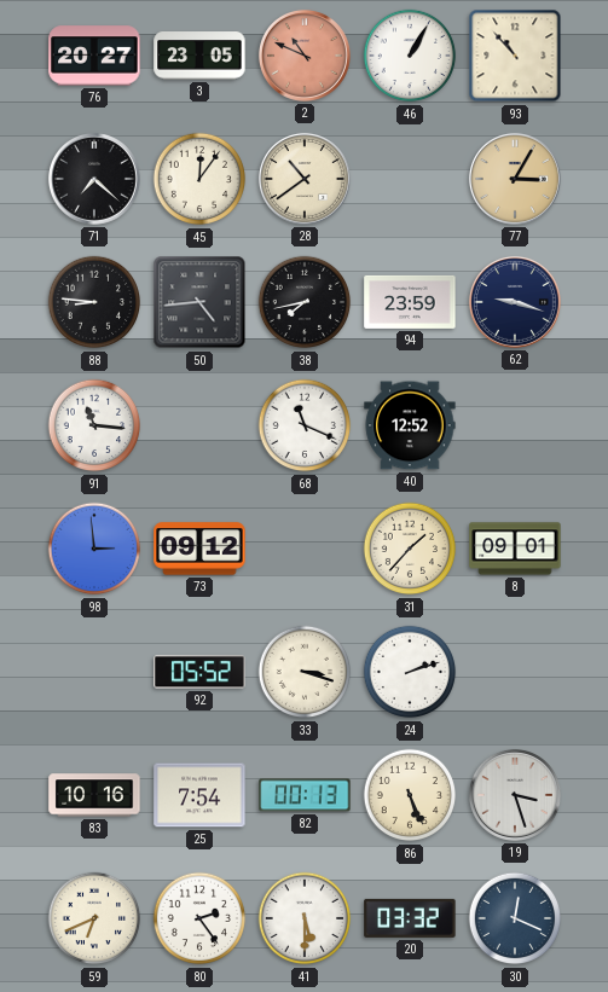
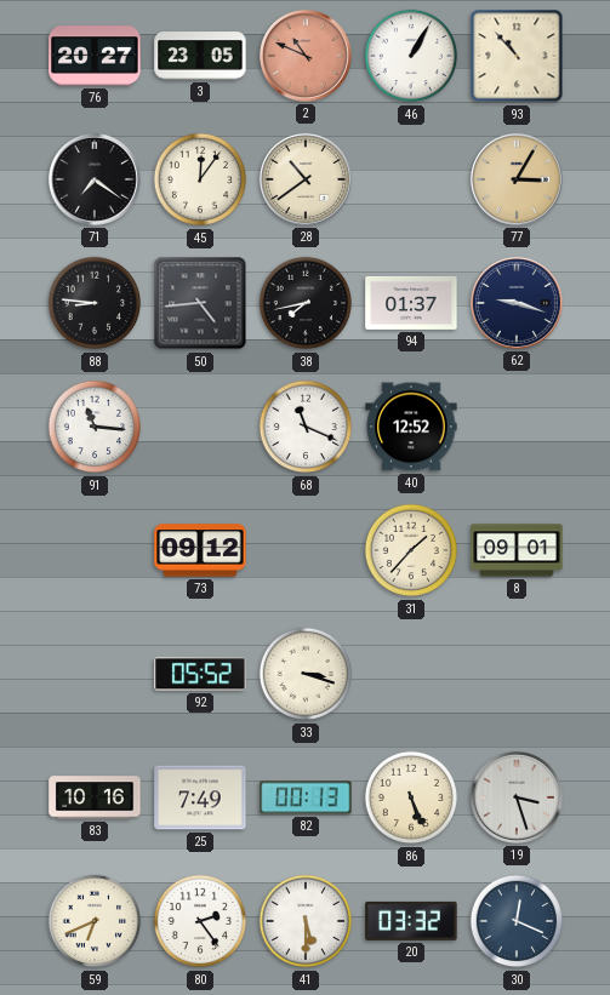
71: 7:22 -> 7:21 (95, 179)
94: 23:59 -> 01:37 (411, 303)
98: 2:59 -> none (94, 549)
24: 2:12 -> none (410, 672)
25: 7:54 -> 7:49 (200, 797)
